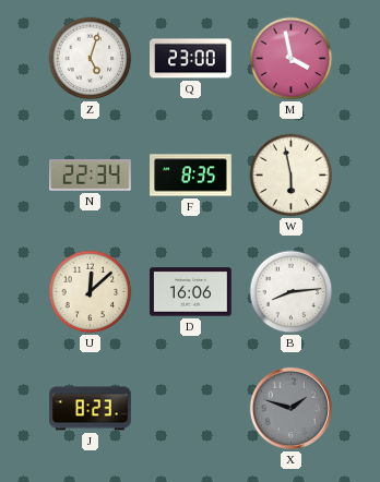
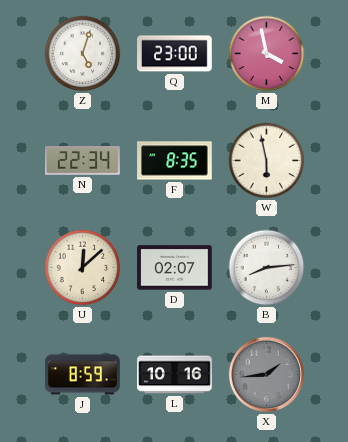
D: 16:06 -> 02:07 (175, 268)
J: 8:23 -> 8:59 (83, 375)
L: none -> 10:16 (175, 375)
X: 1:48 -> 1:44 (266, 374)
